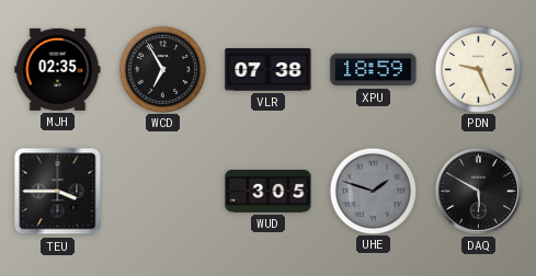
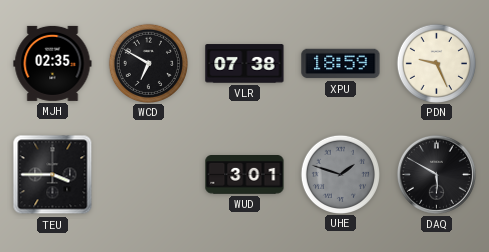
WCD: 6:55 -> 6:50 (148, 63)
WUD: 3:05 -> 3:01 (245, 175)
